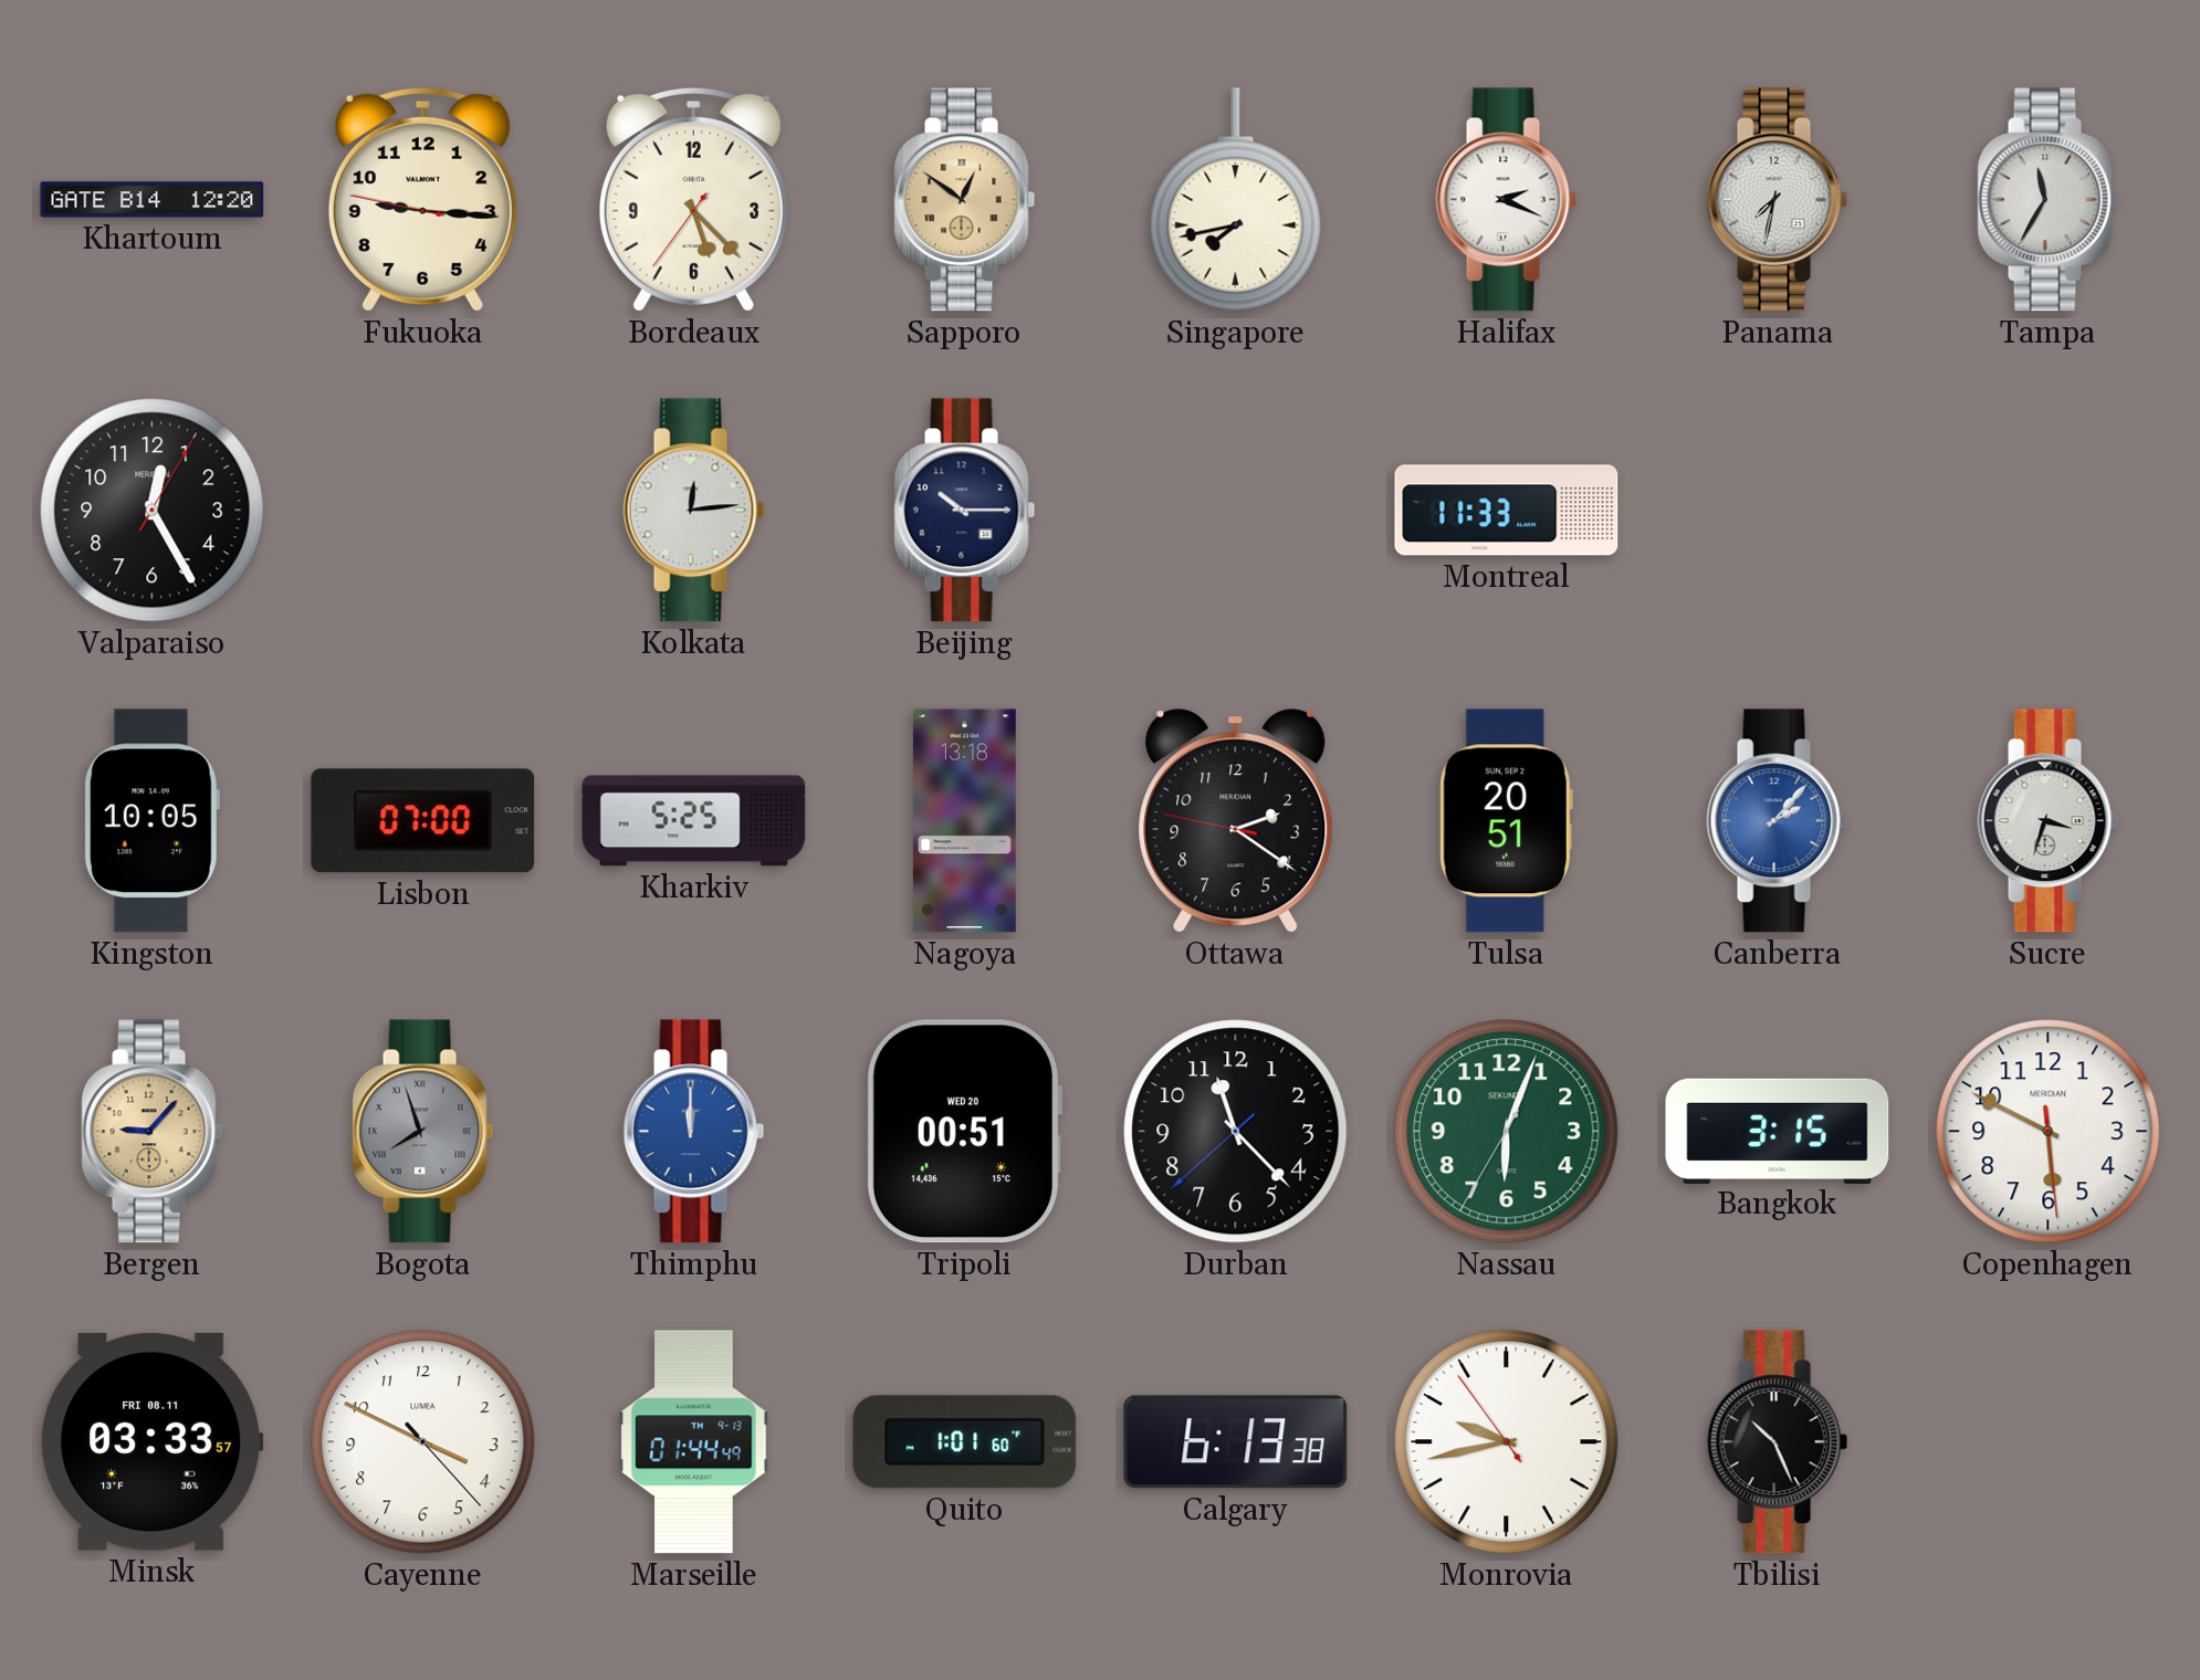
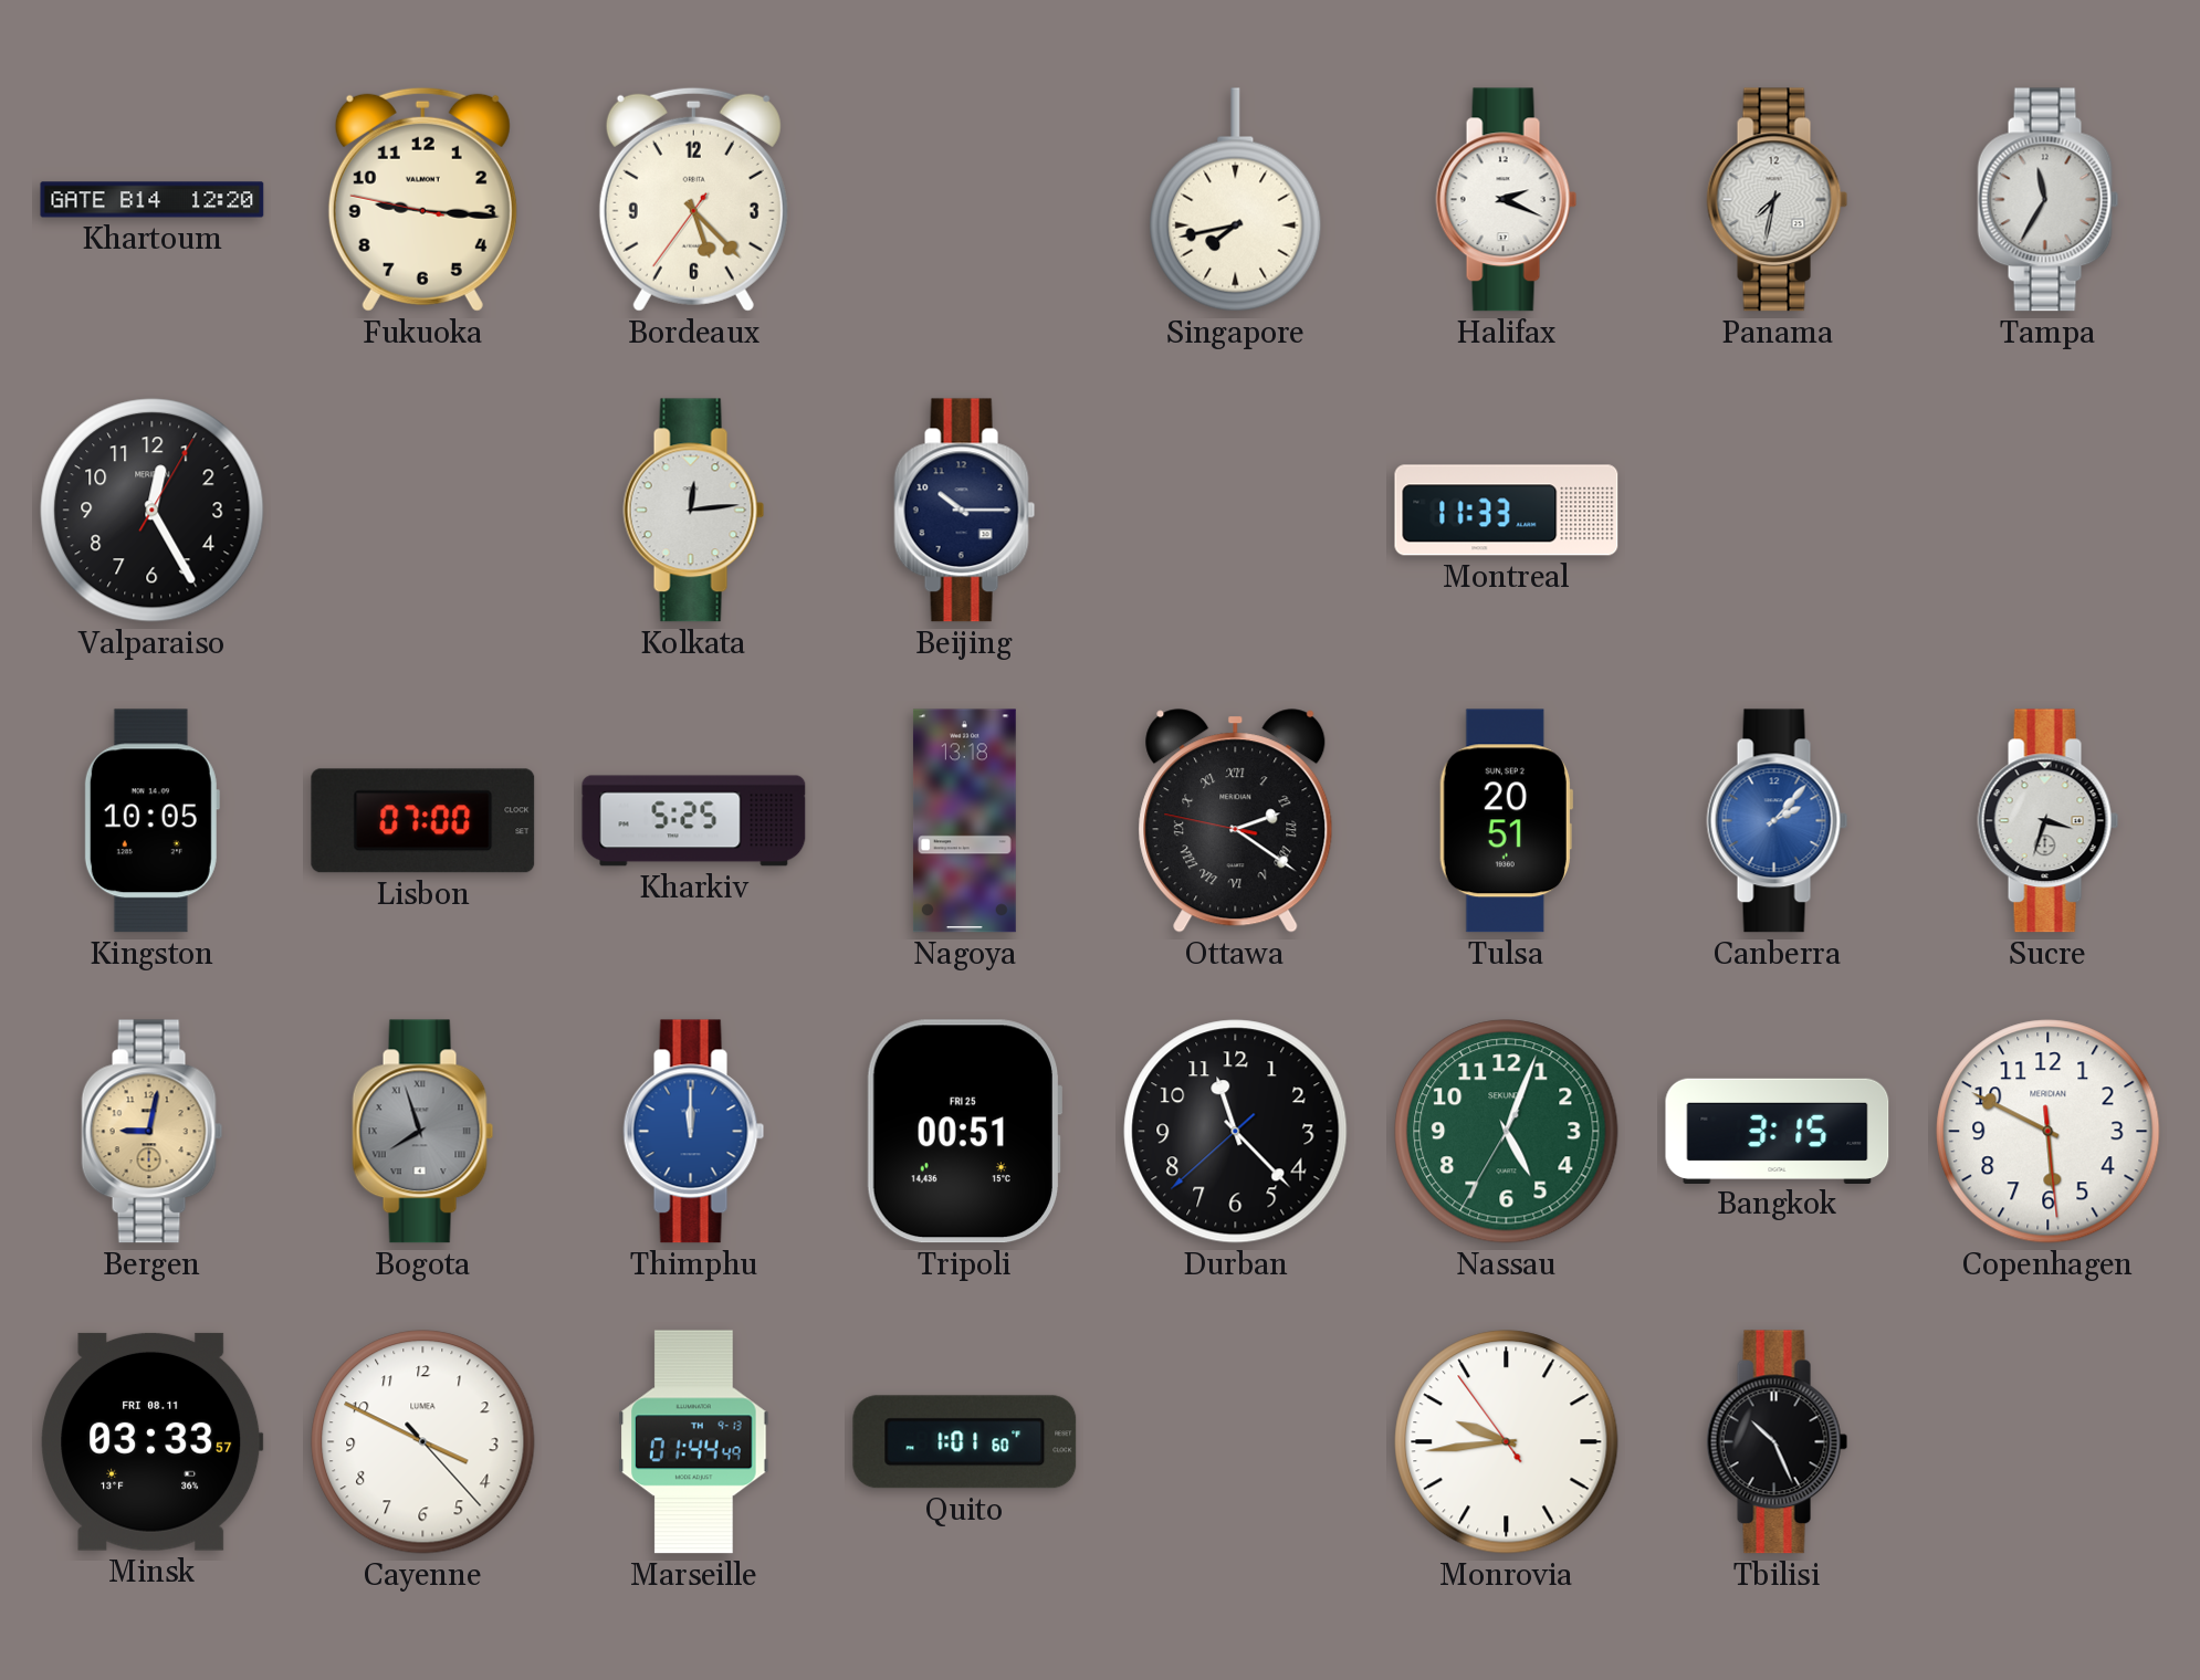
Sapporo: 12:51 -> none (965, 200)
Ottawa numerals: Arabic -> Roman (1236, 821)
Bergen: 9:07 -> 9:02 (153, 1132)
Tripoli date: WED 20 -> FRI 25 (963, 1132)
Nassau: 6:03 -> 5:03 (1507, 1132)
Calgary: 6:13 -> none (1236, 1442)
Monrovia: 9:42 -> 9:43 (1507, 1442)
